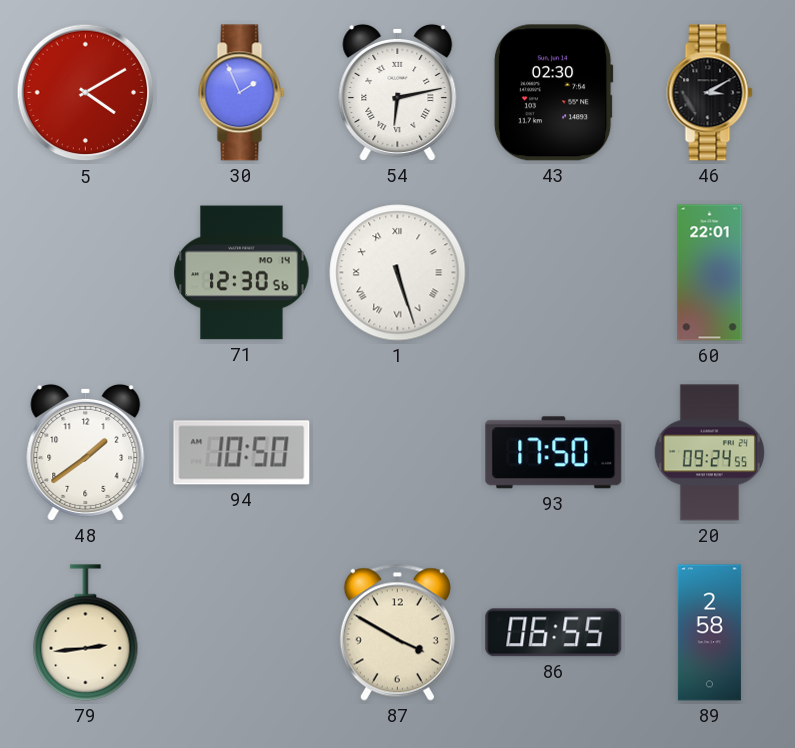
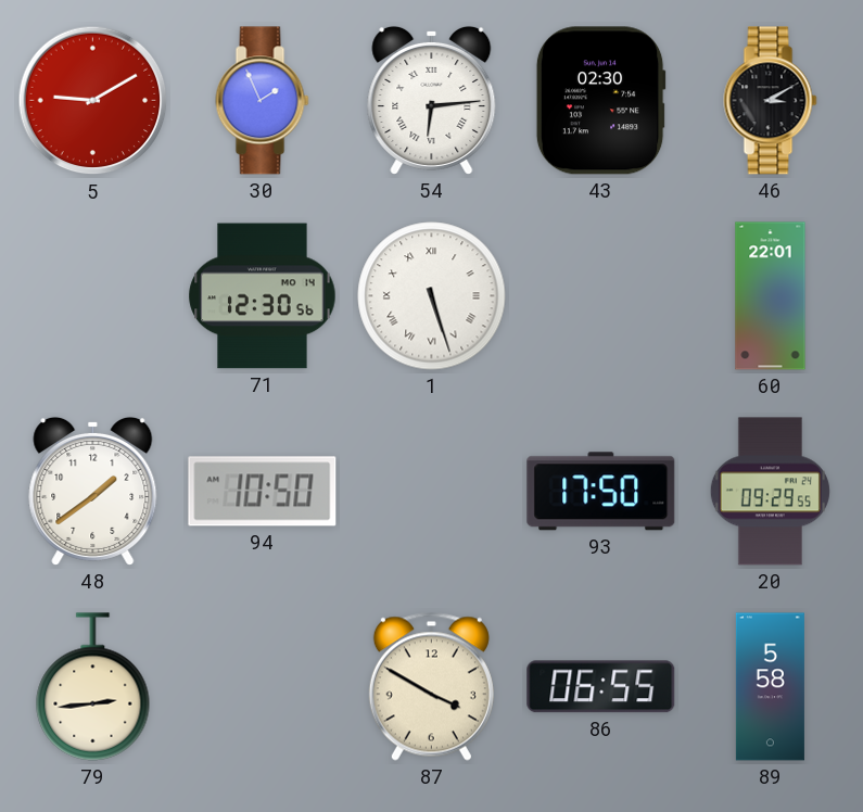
5: 4:10 -> 9:10 (93, 101)
54: 6:13 -> 6:14 (432, 100)
20: 09:24 -> 09:29 (770, 492)
89: 2:58 -> 5:58 (770, 687)
